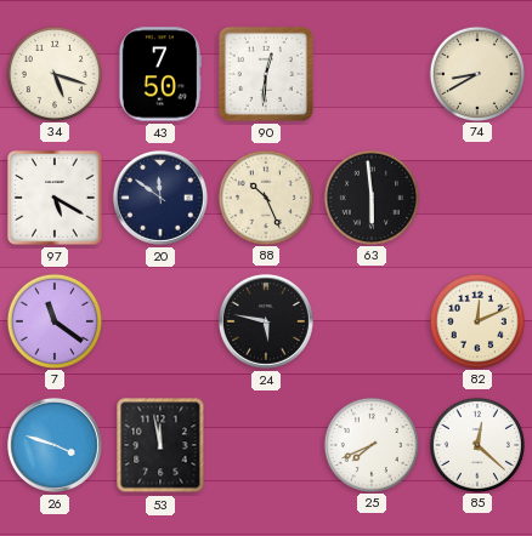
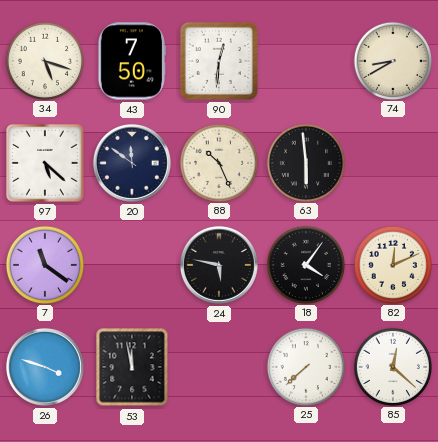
97: 5:20 -> 5:22 (46, 164)
18: none -> 4:06 (305, 264)
25: 7:41 -> 7:38 (305, 366)
